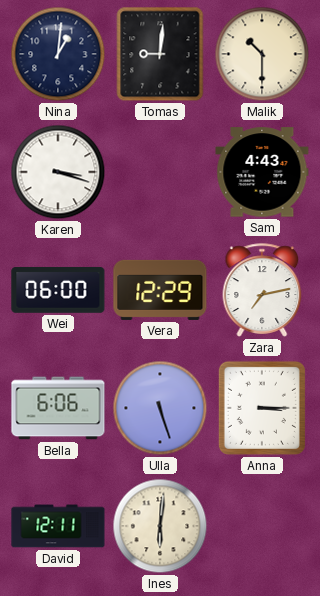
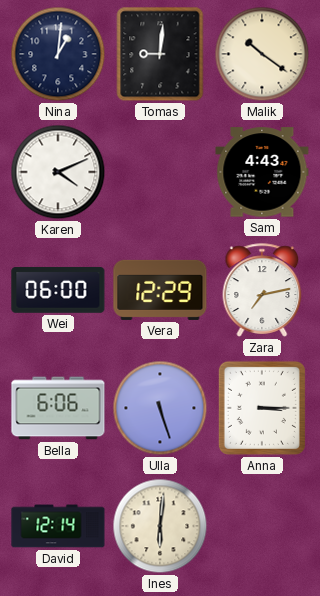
Malik: 10:30 -> 10:21 (262, 54)
Karen: 3:18 -> 4:11 (58, 172)
David: 12:11 -> 12:14 (58, 526)
